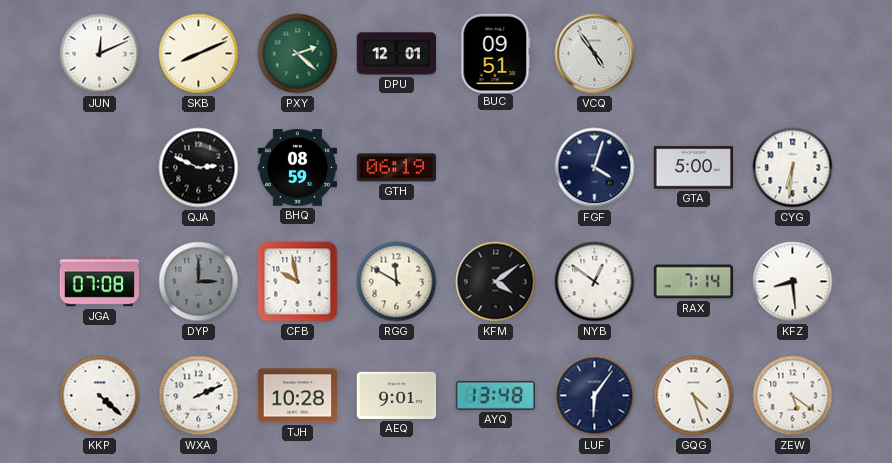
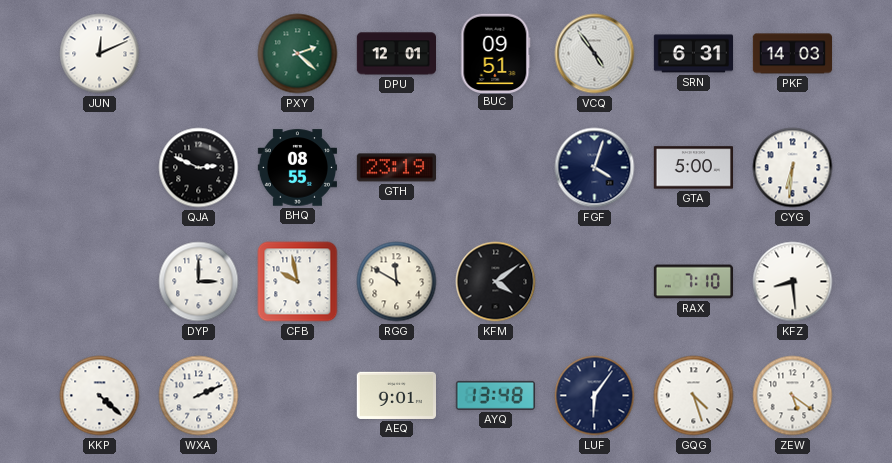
SKB: 8:11 -> none (199, 54)
SRN: none -> 6:31 (694, 54)
PKF: none -> 14:03 (793, 54)
BHQ: 08:59 -> 08:55 (297, 168)
GTH: 06:19 -> 23:19 (396, 168)
JGA: 07:08 -> none (99, 282)
DYP dial: grey -> white (199, 282)
NYB: 12:51 -> none (595, 282)
RAX: 7:14 -> 7:10 (693, 282)
TJH: 10:28 -> none (297, 396)
